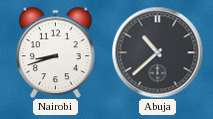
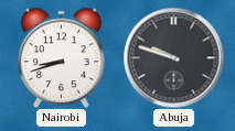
Abuja: 10:38 -> 9:48 (173, 57)
